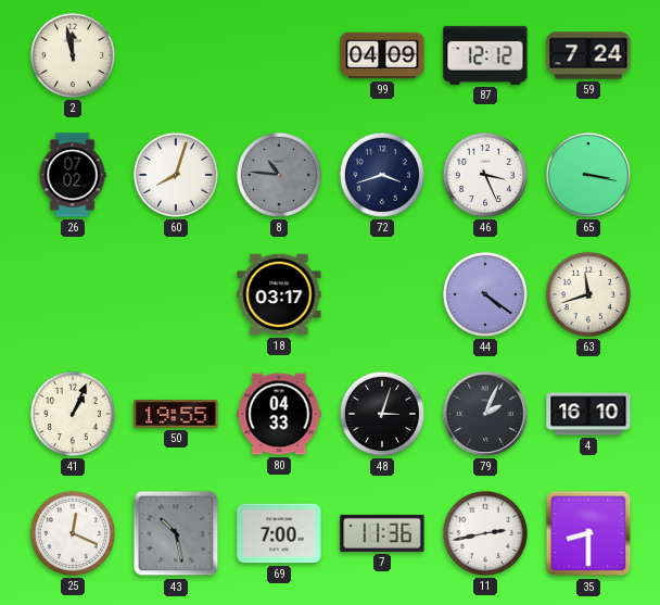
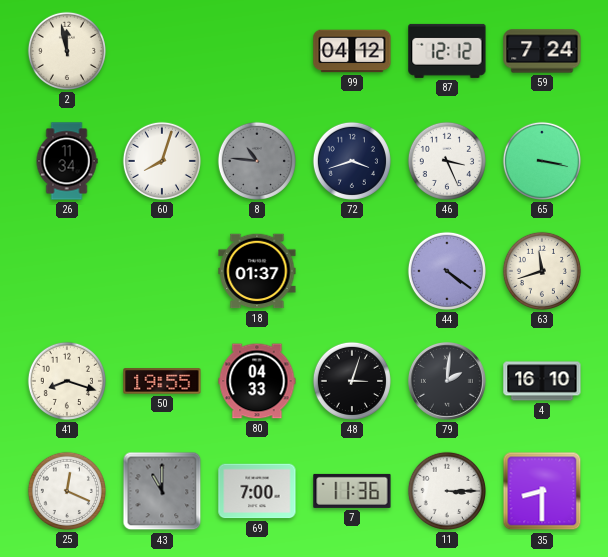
99: 04:09 -> 04:12 (352, 51)
26: 07:02 -> 11:34 (67, 161)
18: 03:17 -> 01:37 (257, 271)
41: 1:04 -> 8:18 (67, 381)
79: 2:04 -> 2:01 (447, 381)
43: 10:28 -> 11:00 (162, 491)
11: 2:43 -> 3:15 (447, 491)
